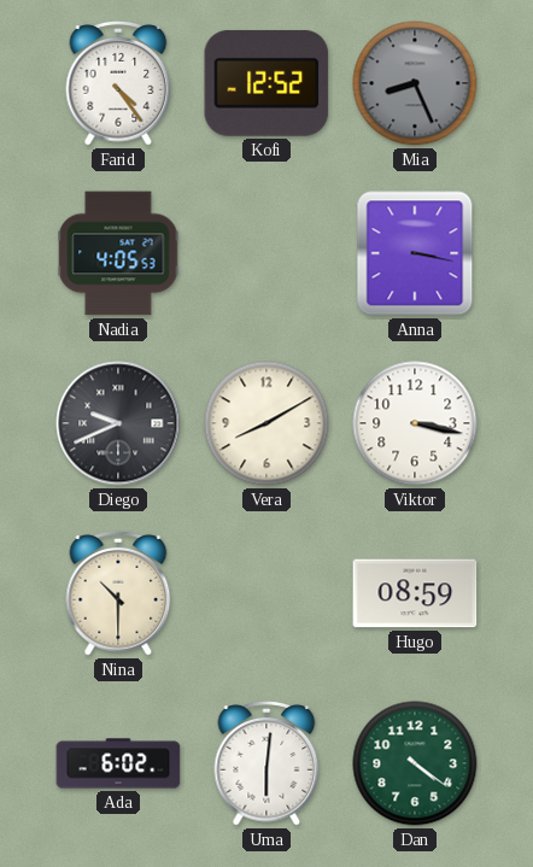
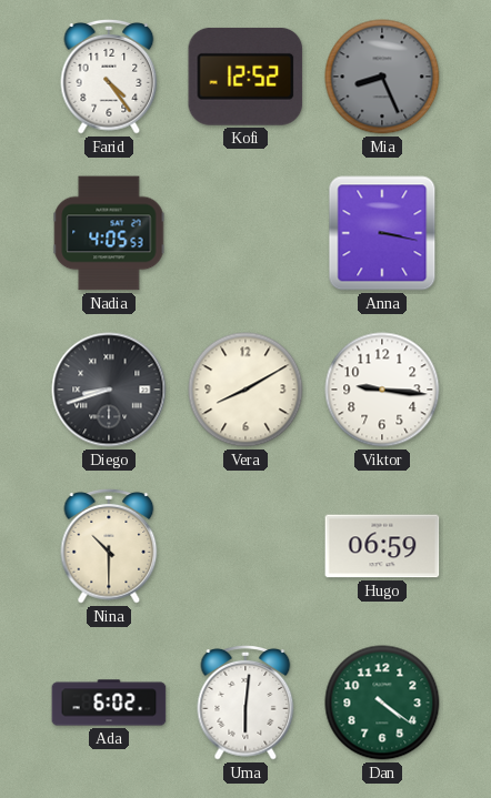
Diego: 9:41 -> 8:42 (109, 390)
Viktor: 3:17 -> 9:16 (382, 390)
Hugo: 08:59 -> 06:59 (382, 546)
